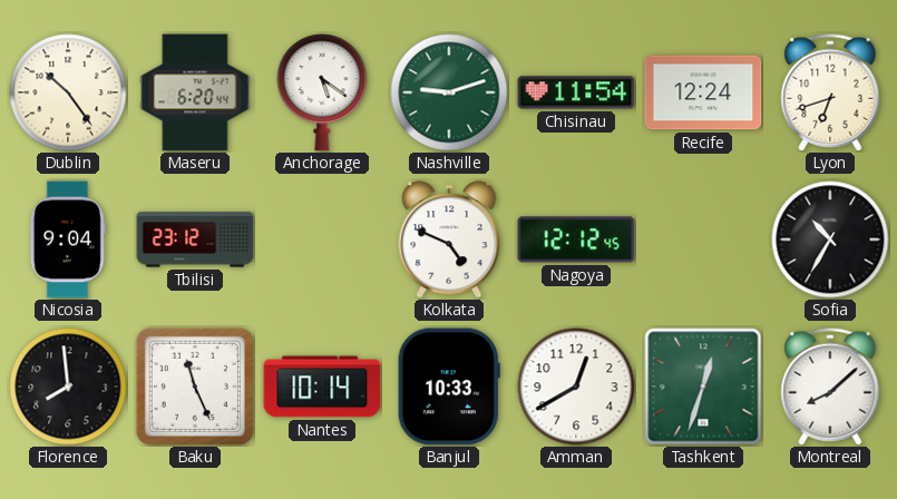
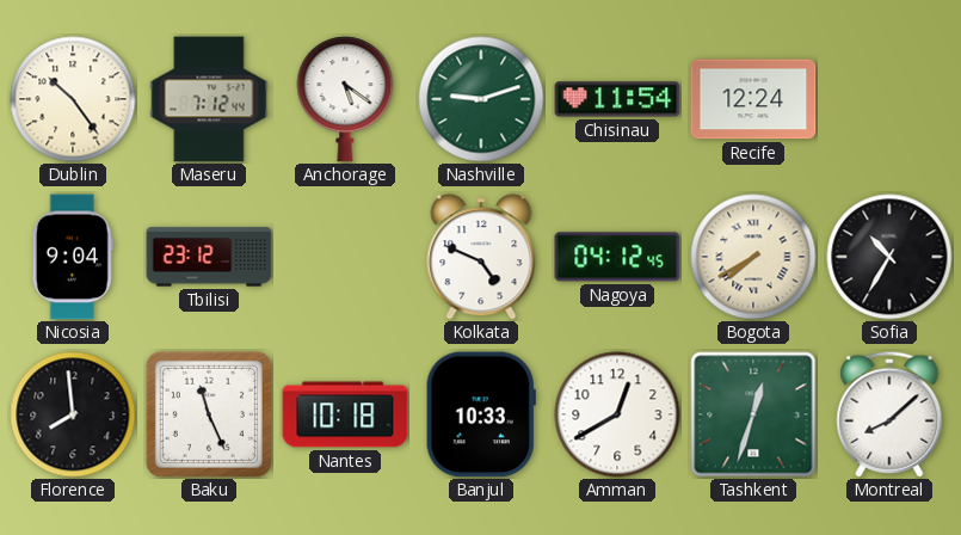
Maseru: 6:20 -> 7:12 (209, 99)
Lyon: 6:42 -> none (830, 92)
Nagoya: 12:12 -> 04:12 (617, 257)
Bogota: none -> 7:40 (753, 257)
Nantes: 10:14 -> 10:18 (345, 414)
